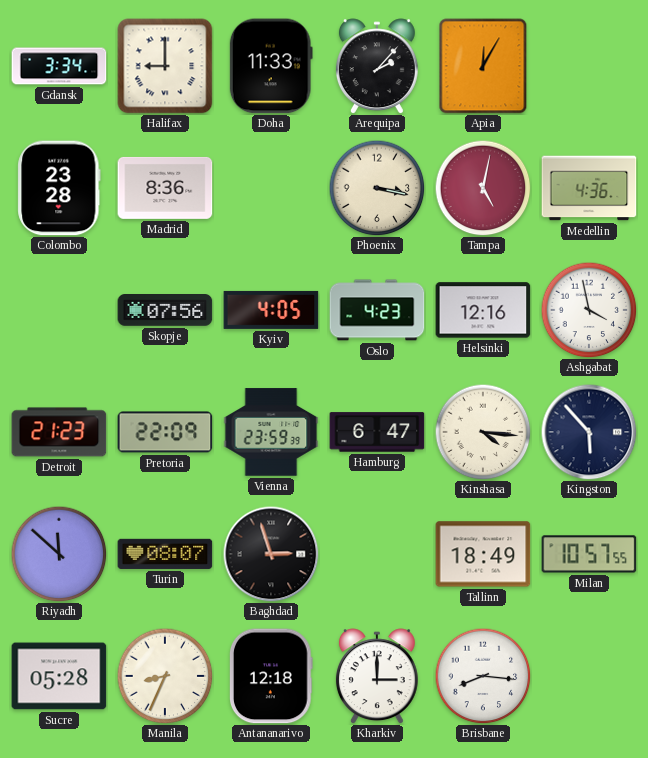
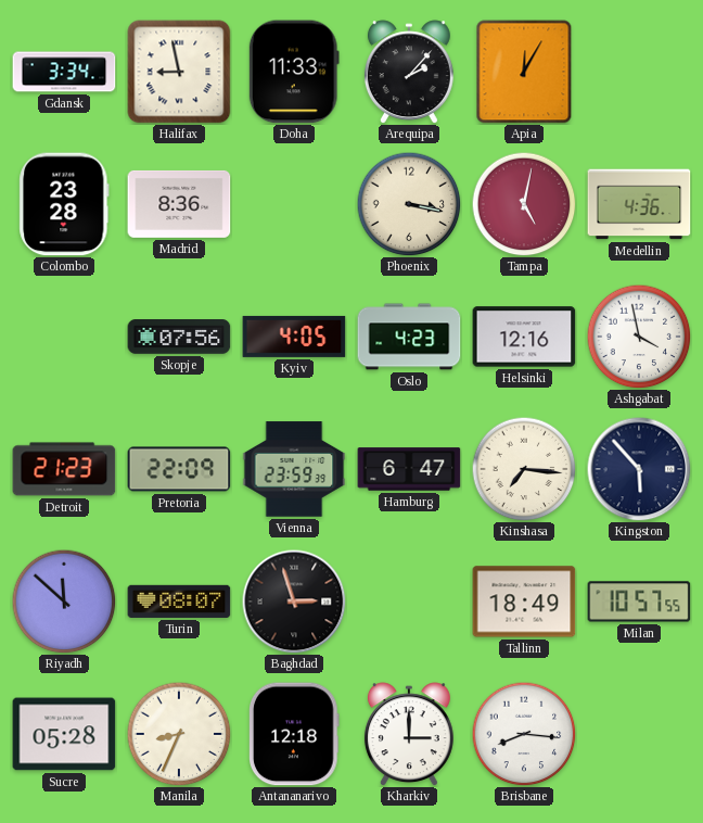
Halifax: 9:00 -> 8:58 (179, 72)
Kinshasa: 4:16 -> 7:16 (524, 469)
